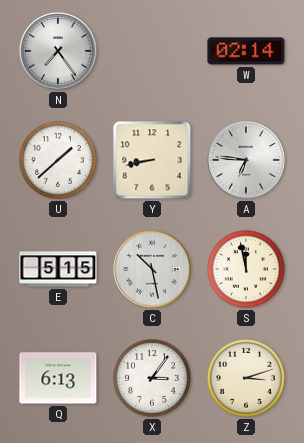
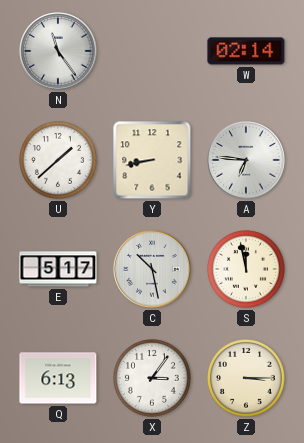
N: 7:24 -> 11:24 (58, 51)
E: 5:15 -> 5:17 (58, 269)
Z: 3:12 -> 3:15 (247, 379)
